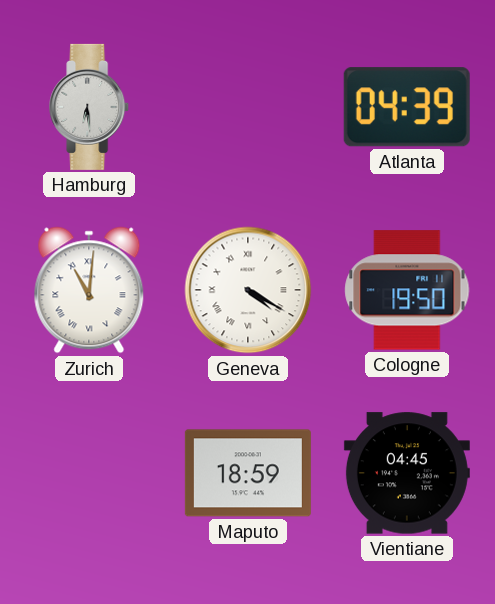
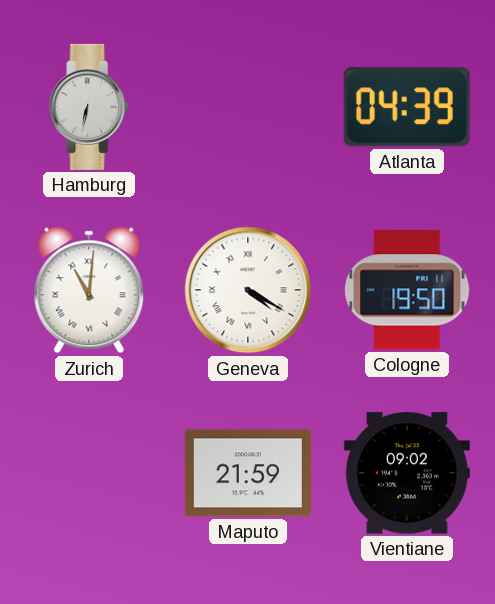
Hamburg: 6:29 -> 6:32 (90, 107)
Maputo: 18:59 -> 21:59 (248, 473)
Vientiane: 04:45 -> 09:02 (407, 473)
